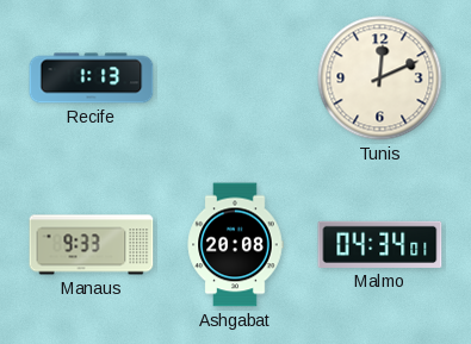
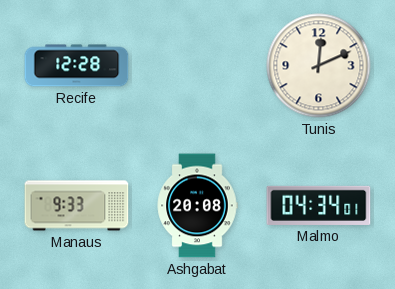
Recife: 1:13 -> 12:28 (77, 66)
